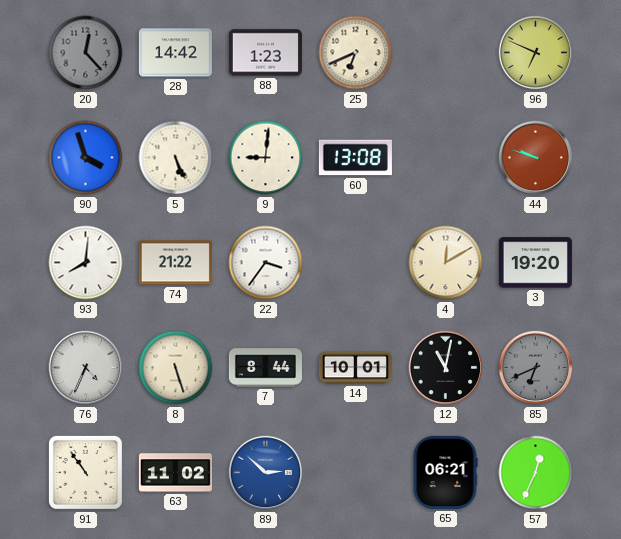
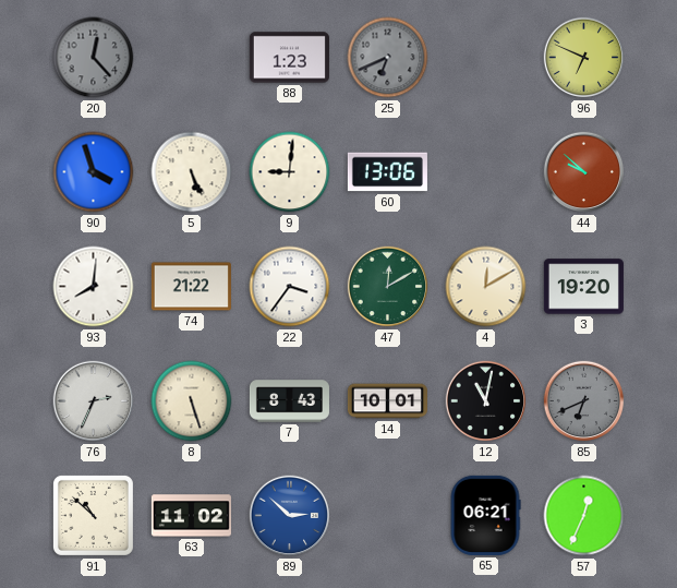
28: 14:42 -> none (175, 53)
25 dial: cream -> grey (388, 58)
60: 13:08 -> 13:06 (387, 172)
44: 9:48 -> 9:52 (584, 172)
47: none -> 12:10 (388, 287)
76: 4:34 -> 2:34 (94, 401)
7: 8:44 -> 8:43 (289, 401)
91: 10:54 -> 10:52 (93, 515)
